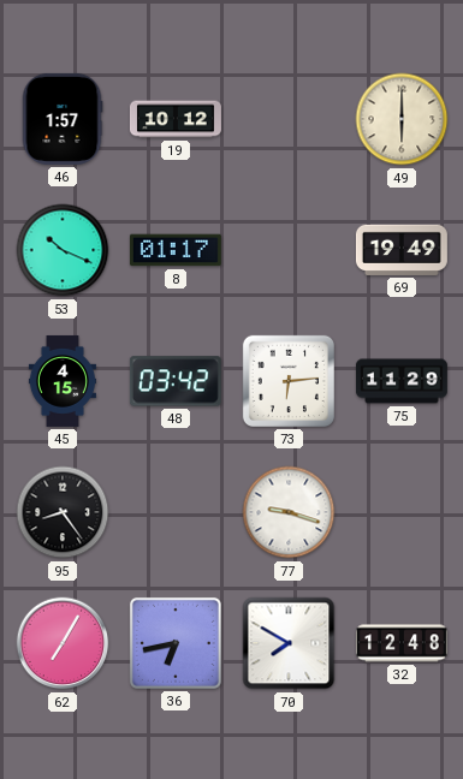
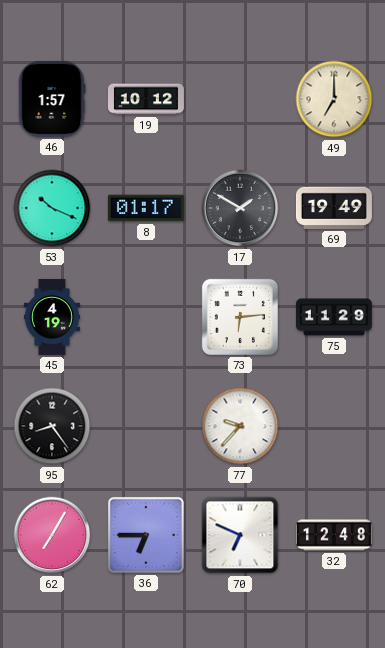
49: 6:00 -> 7:00 (334, 99)
17: none -> 1:50 (240, 208)
45: 4:15 -> 4:19 (52, 317)
48: 03:42 -> none (176, 381)
77: 9:18 -> 9:37 (240, 426)
36: 6:43 -> 6:45 (146, 535)
70: 7:50 -> 6:49 (240, 535)
